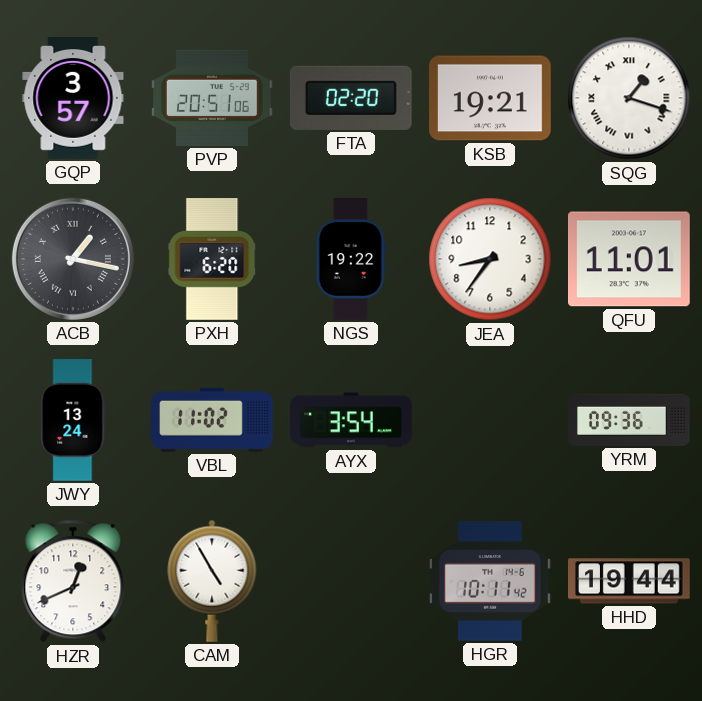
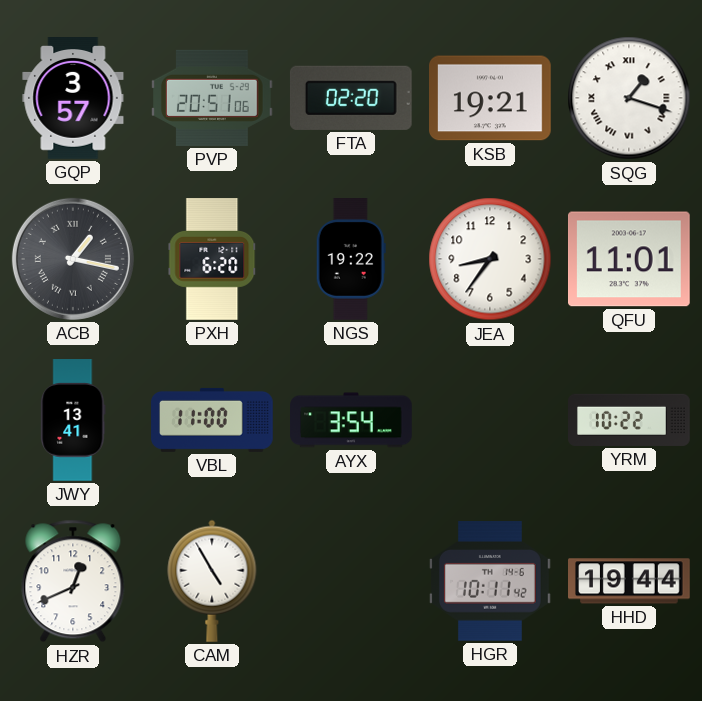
JWY: 13:24 -> 13:41 (73, 420)
VBL: 11:02 -> 11:00 (212, 420)
YRM: 09:36 -> 10:22 (630, 420)
